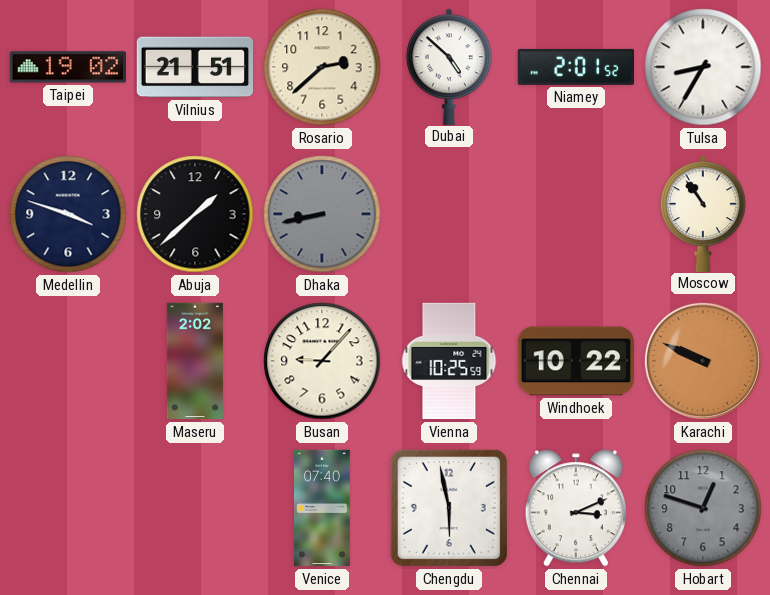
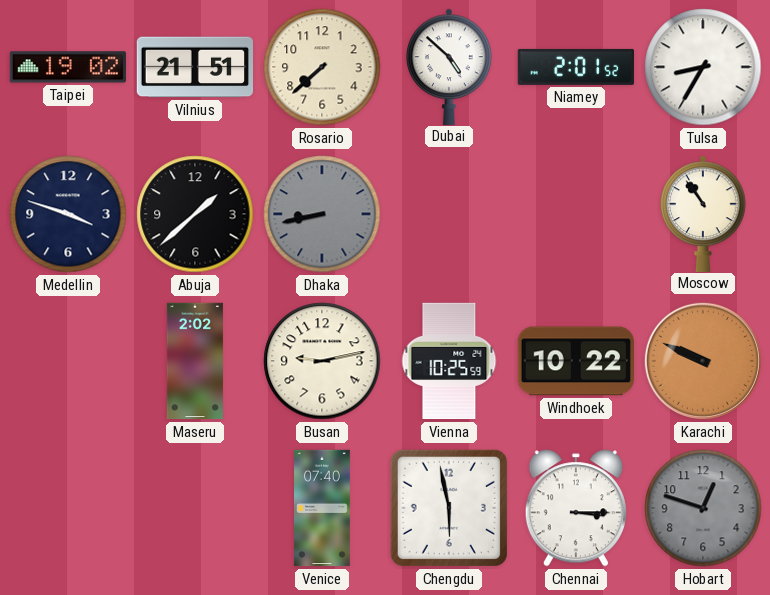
Rosario: 2:38 -> 7:38 (322, 67)
Busan: 9:07 -> 9:13 (322, 361)
Chennai: 3:11 -> 3:15 (576, 508)
